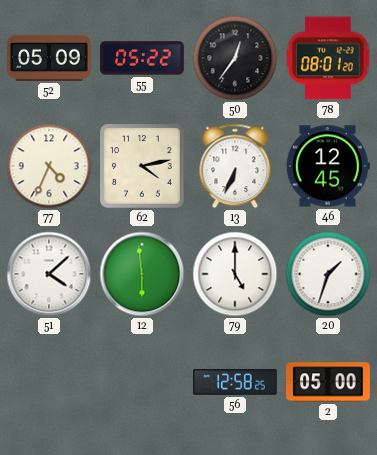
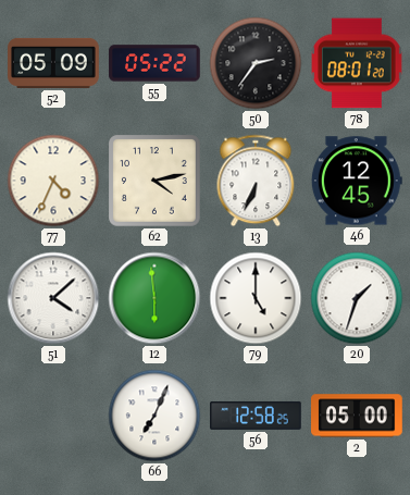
50: 12:36 -> 2:36 (256, 63)
66: none -> 7:04 (154, 416)
